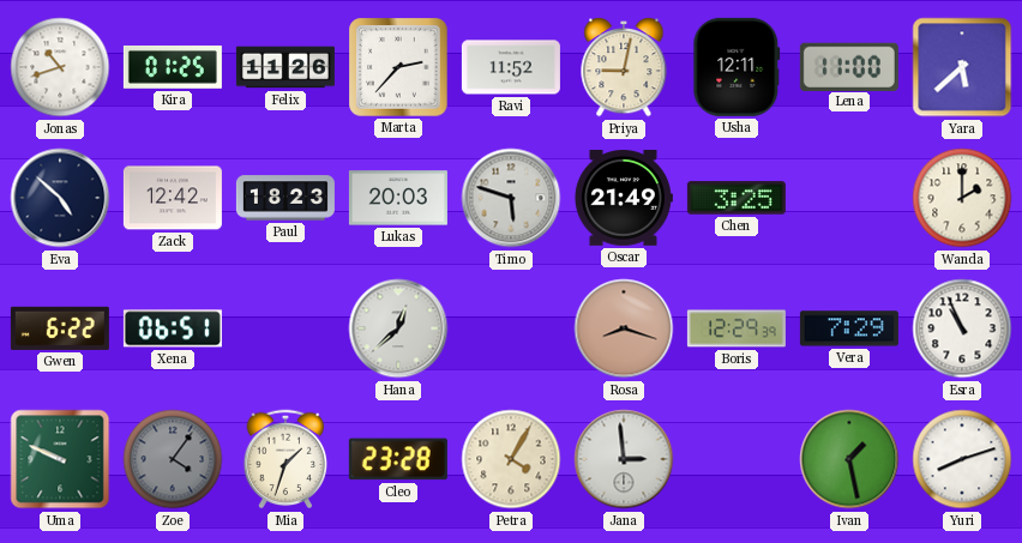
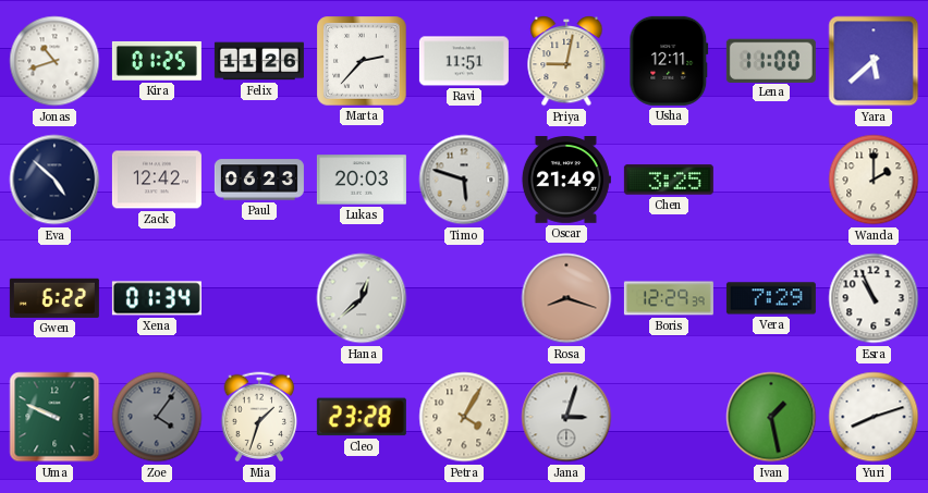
Ravi: 11:52 -> 11:51 (464, 61)
Paul: 18:23 -> 06:23 (259, 180)
Xena: 06:51 -> 01:34 (157, 298)
Jana: 2:59 -> 3:03 (566, 417)
